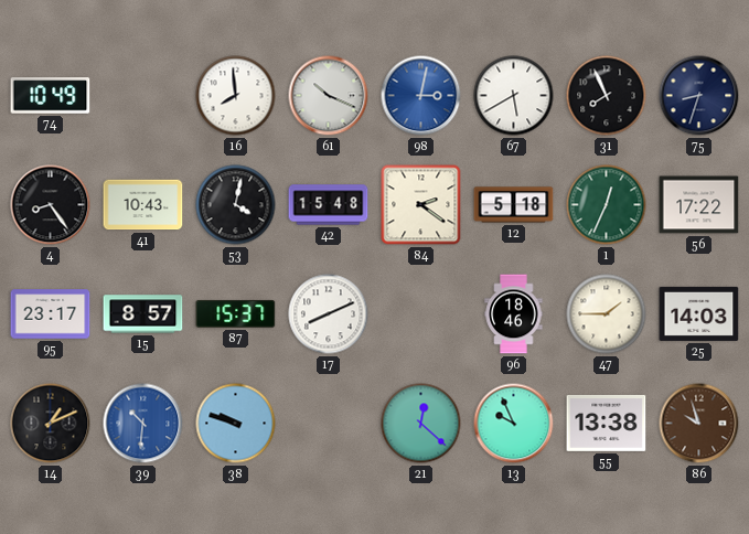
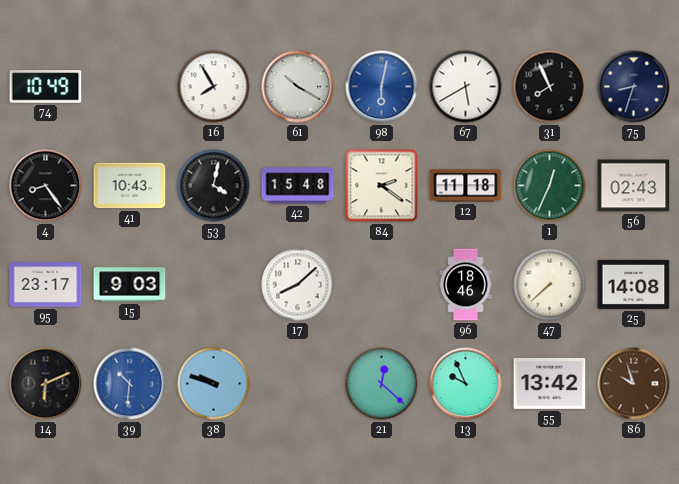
16: 7:59 -> 7:55 (214, 87)
61: 10:19 -> 10:20 (298, 87)
98: 3:02 -> 6:02 (382, 87)
12: 5:18 -> 11:18 (466, 186)
56: 17:22 -> 02:43 (634, 186)
15: 8:57 -> 9:03 (130, 285)
87: 15:37 -> none (236, 313)
17: 8:11 -> 8:08 (298, 285)
47: 1:45 -> 7:38 (550, 285)
25: 14:03 -> 14:08 (634, 284)
14: 1:11 -> 6:11 (46, 384)
55: 13:38 -> 13:42 (550, 383)
